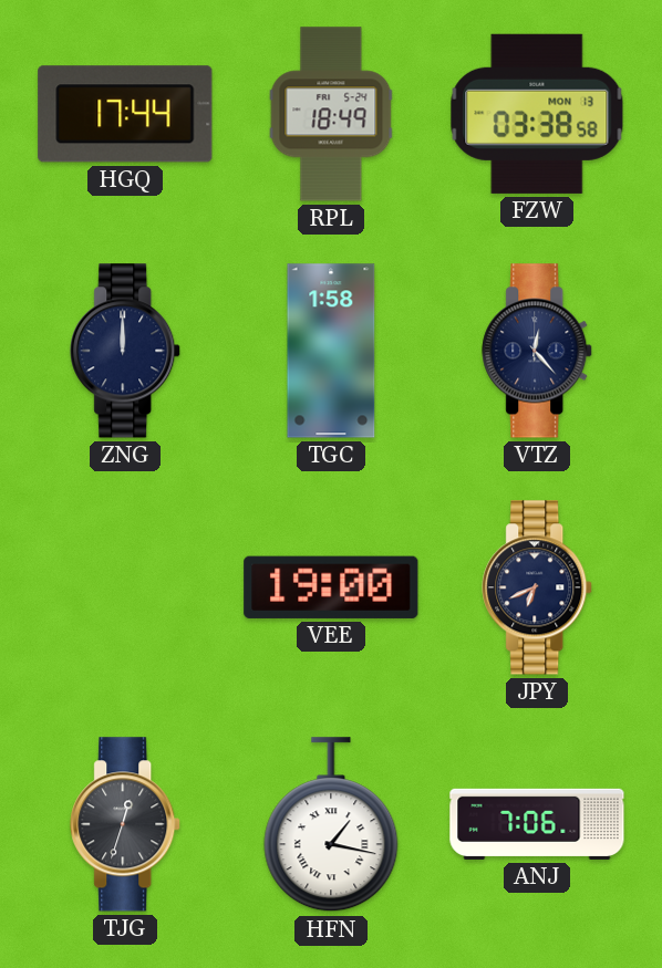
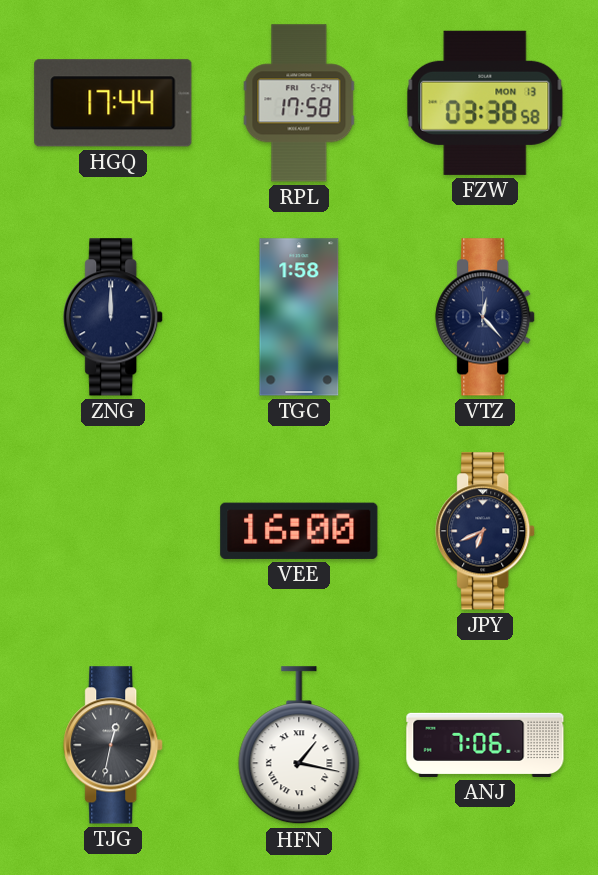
RPL: 18:49 -> 17:58 (299, 103)
VEE: 19:00 -> 16:00 (299, 531)
TJG: 12:33 -> 12:32 (114, 745)
